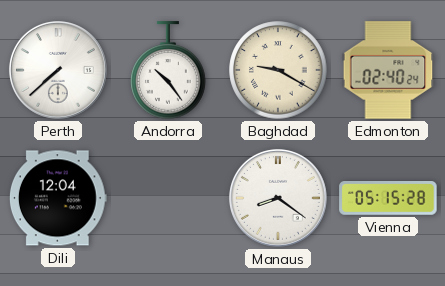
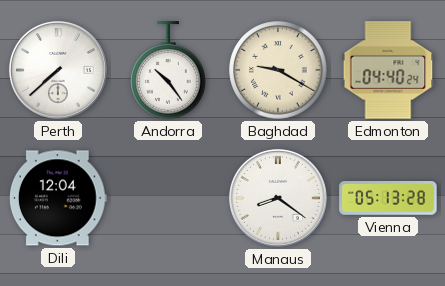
Edmonton: 02:40 -> 04:40 (388, 70)
Vienna: 05:15 -> 05:13 (388, 199)
